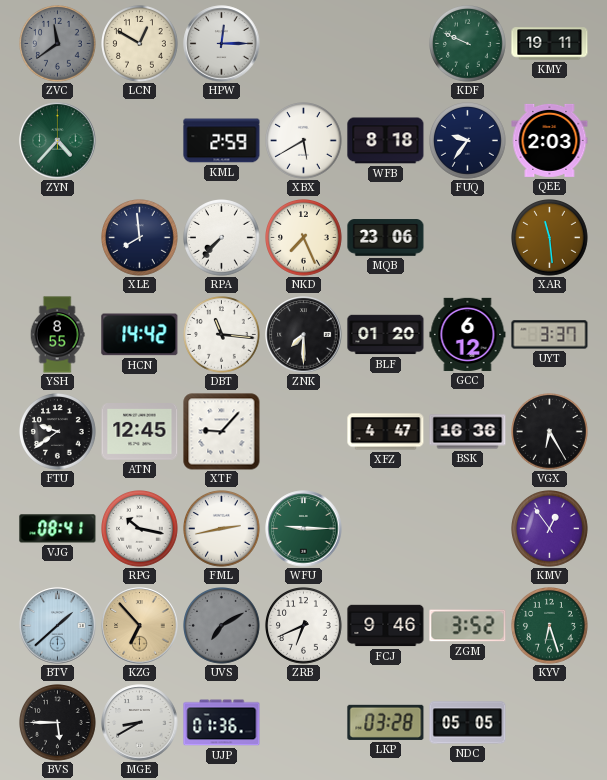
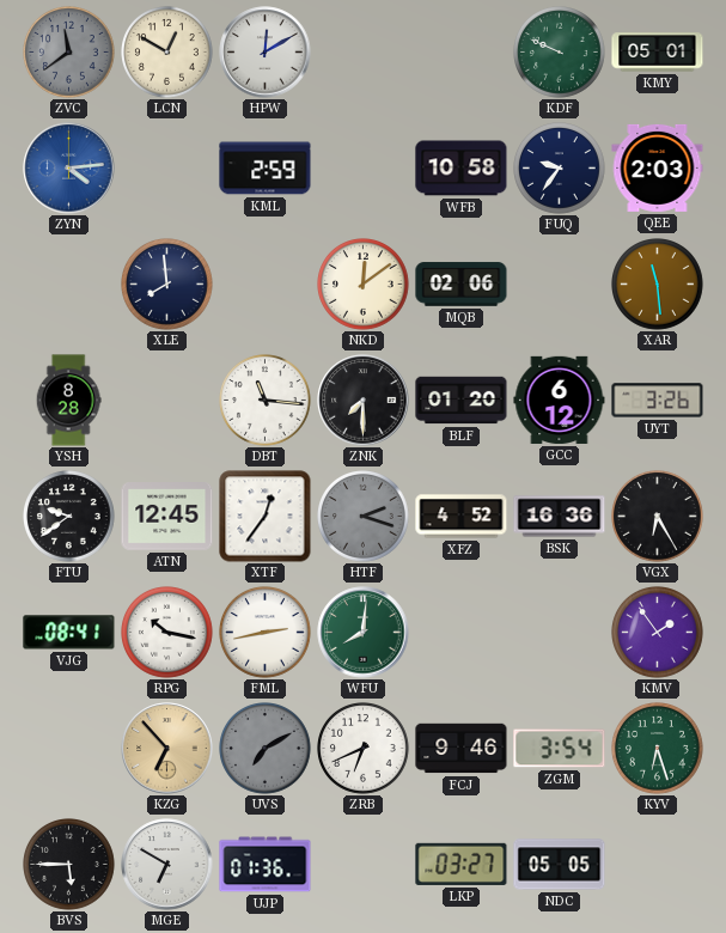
HPW: 12:15 -> 12:10 (266, 53)
KMY: 19:11 -> 05:01 (658, 53)
ZYN: 4:37 -> 4:14 (69, 169)
ZYN dial: green -> blue (69, 169)
XBX: 5:40 -> none (304, 141)
WFB: 8:18 -> 10:58 (462, 169)
RPA: 7:37 -> none (222, 238)
NKD: 7:26 -> 12:09 (364, 285)
MQB: 23:06 -> 02:06 (462, 285)
YSH: 8:55 -> 8:28 (68, 401)
HCN: 14:42 -> none (140, 335)
UYT: 3:37 -> 3:26 (658, 401)
XTF: 9:07 -> 12:36 (266, 517)
HTF: none -> 2:18 (364, 517)
XFZ: 4:47 -> 4:52 (462, 517)
WFU: 9:15 -> 8:01 (364, 633)
KMV: 12:54 -> 1:54 (658, 633)
BTV: 1:38 -> none (58, 626)
ZGM: 3:52 -> 3:54 (560, 749)
MGE: 8:40 -> 6:50 (167, 865)
LKP: 03:28 -> 03:27 (462, 864)
